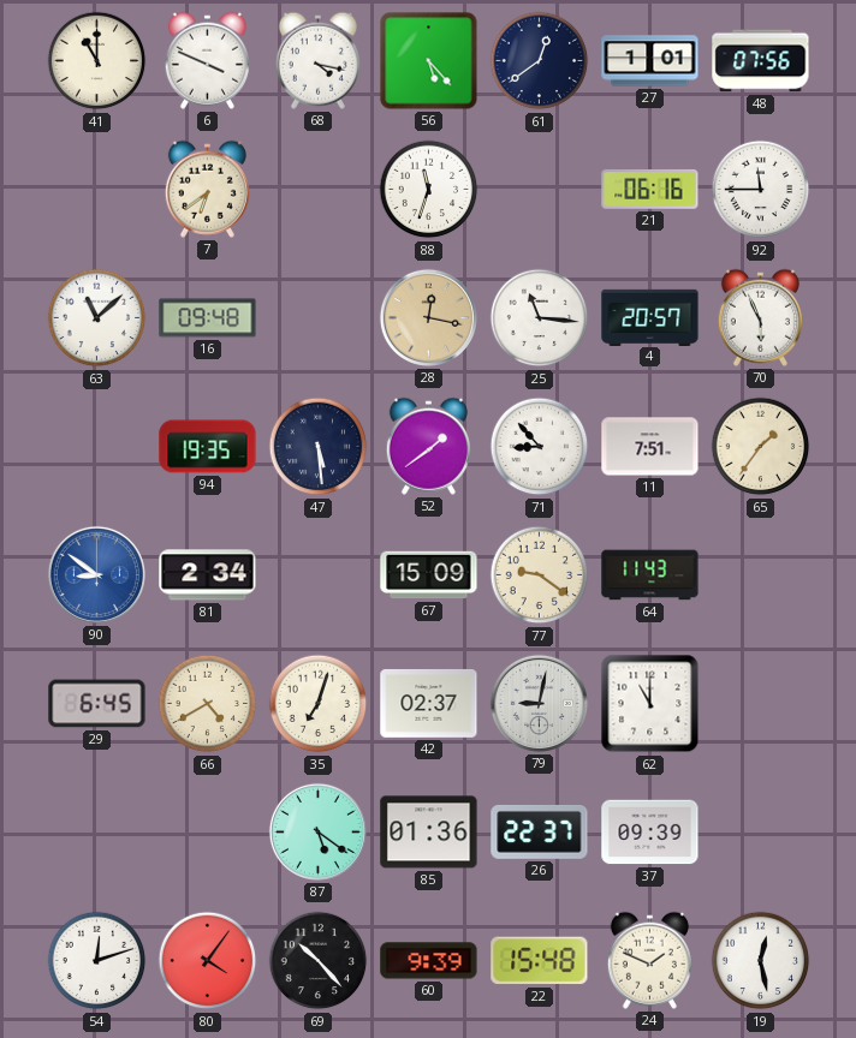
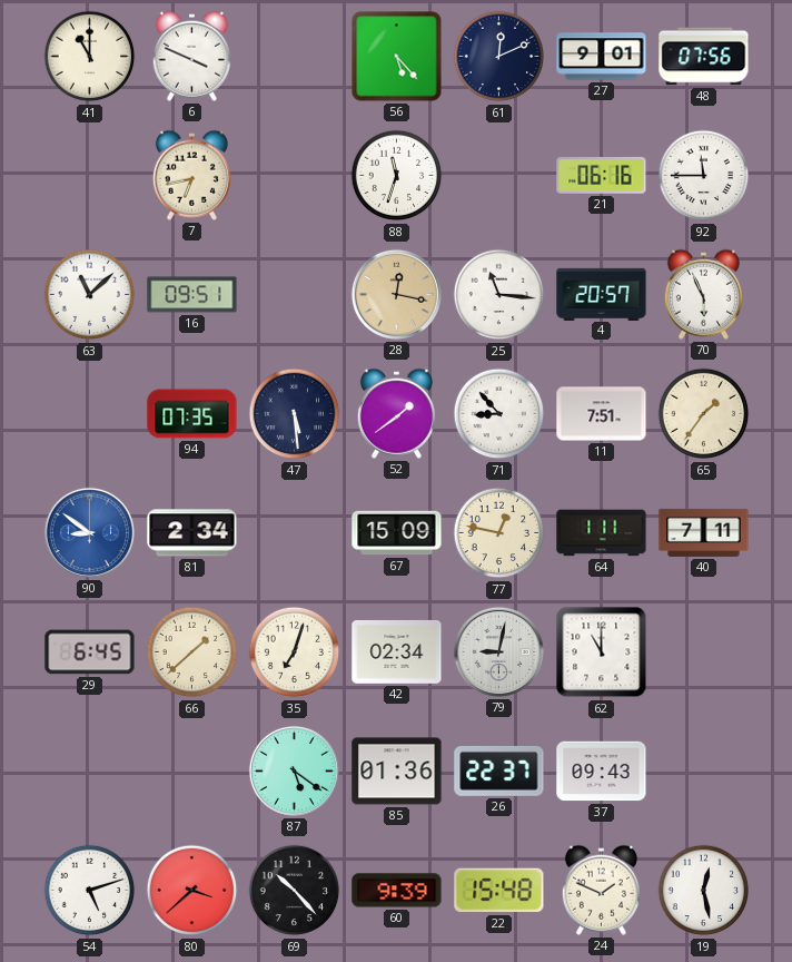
68: 4:17 -> none (317, 60)
61: 12:39 -> 12:11 (499, 57)
27: 1:01 -> 9:01 (602, 57)
7: 6:39 -> 6:43 (191, 175)
16: 09:48 -> 09:51 (192, 295)
94: 19:35 -> 07:35 (192, 414)
77: 9:21 -> 12:47 (499, 533)
64: 11:43 -> 1:11 (602, 533)
40: none -> 7:11 (704, 532)
66: 4:40 -> 1:38 (192, 652)
42: 02:37 -> 02:34 (397, 652)
37: 09:39 -> 09:43 (602, 772)
54: 12:12 -> 5:12 (90, 891)
80: 4:06 -> 3:38 (192, 891)
